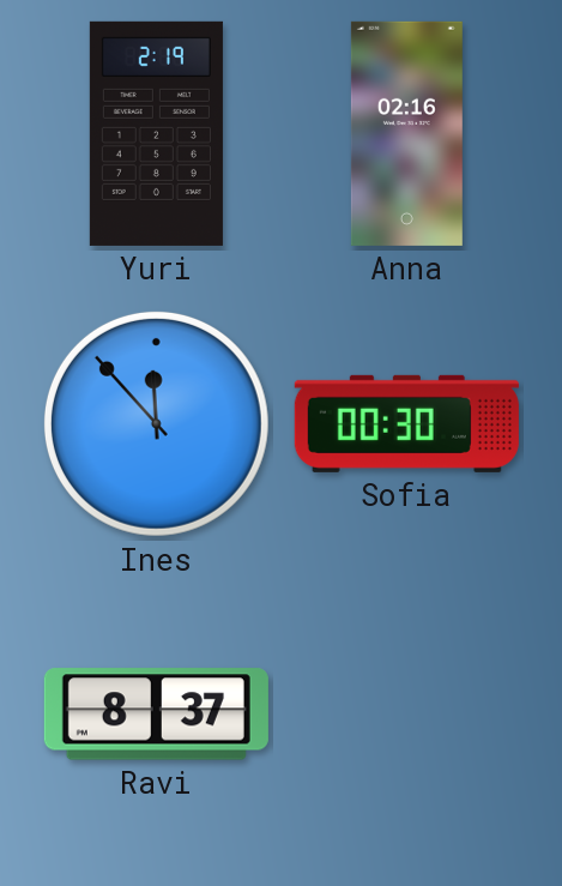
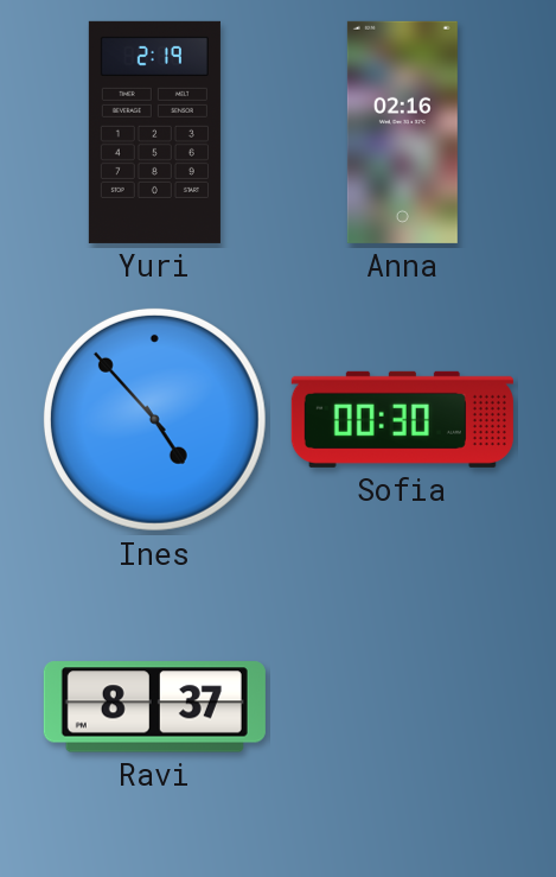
Ines: 11:53 -> 4:53 (154, 419)
